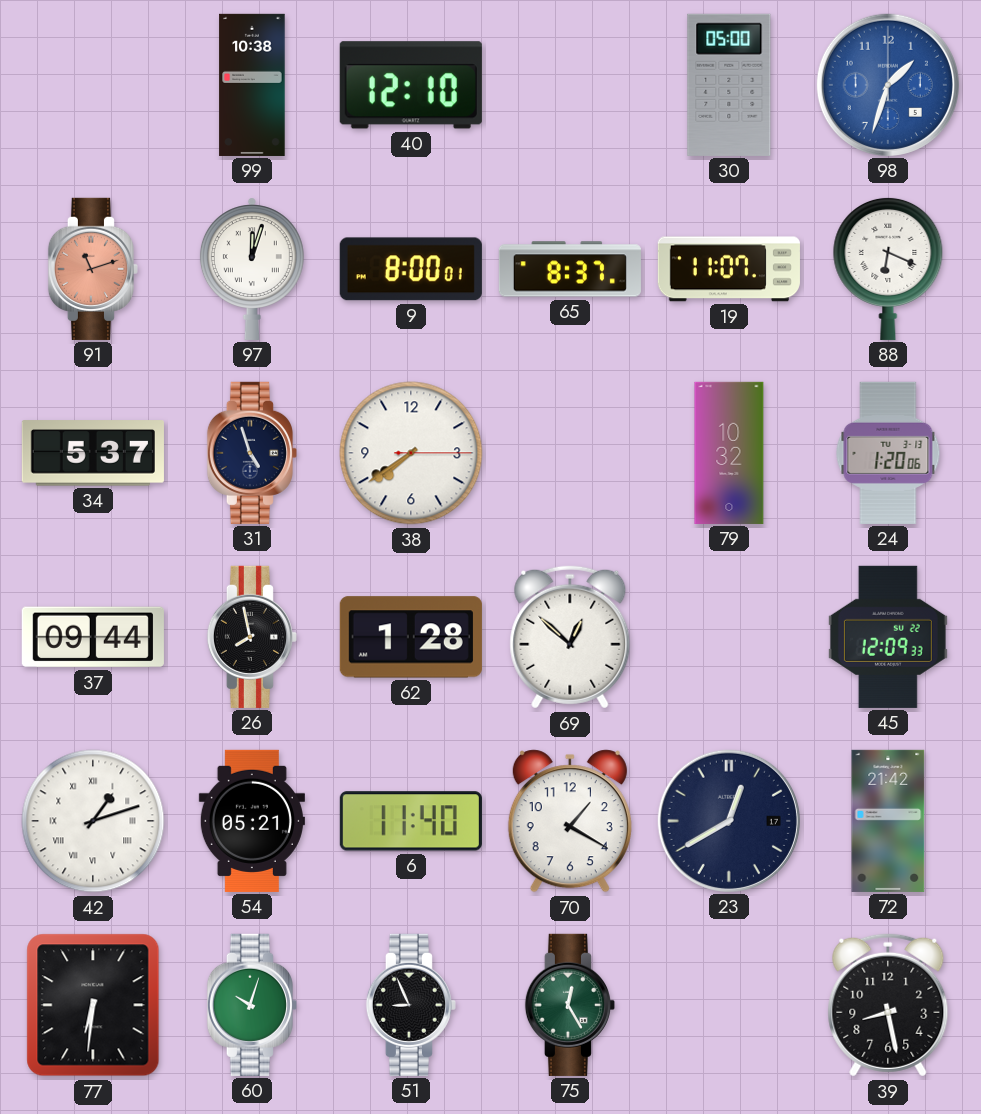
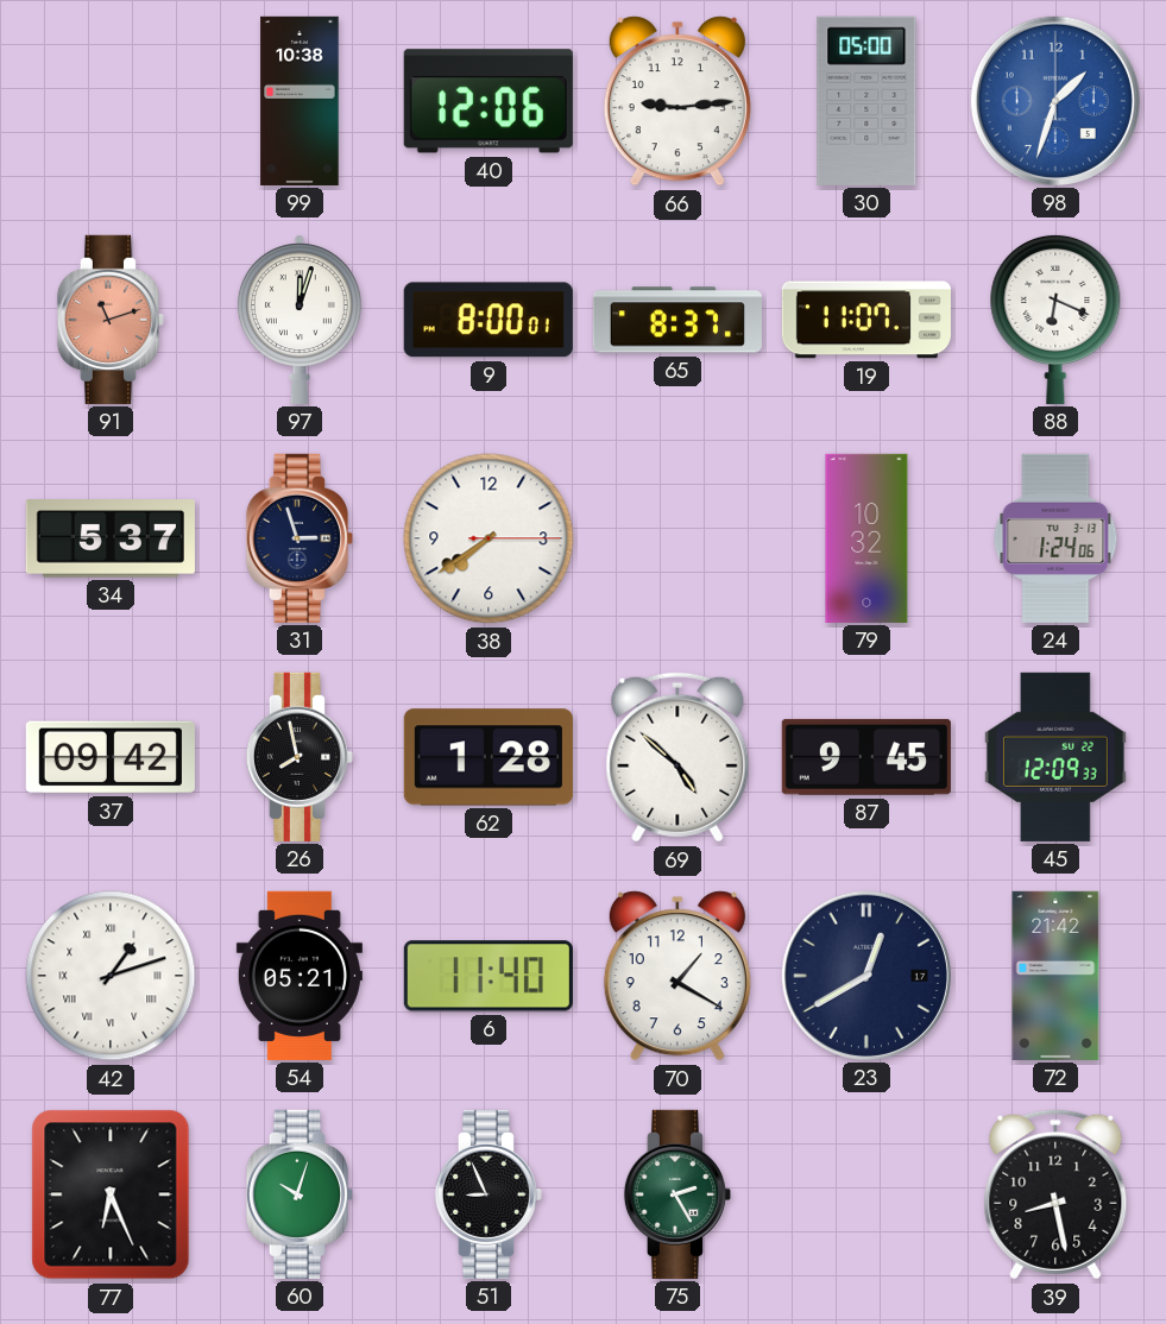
40: 12:10 -> 12:06 (489, 101)
66: none -> 9:14 (677, 101)
31: 4:57 -> 2:57 (300, 538)
24: 1:20 -> 1:24 (1055, 538)
37: 09:44 -> 09:42 (111, 757)
69: 12:52 -> 4:52 (677, 757)
87: none -> 9:45 (866, 757)
77: 6:31 -> 6:26 (111, 1194)
75: 12:25 -> 2:25 (677, 1194)
